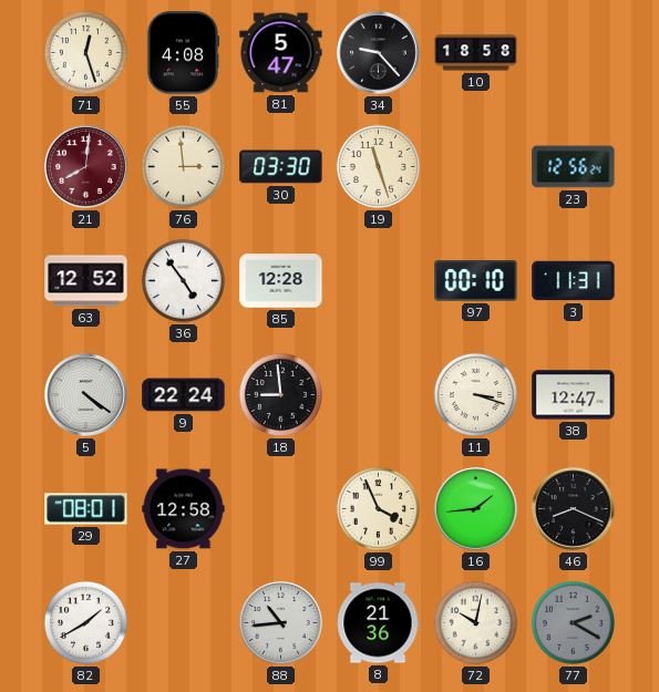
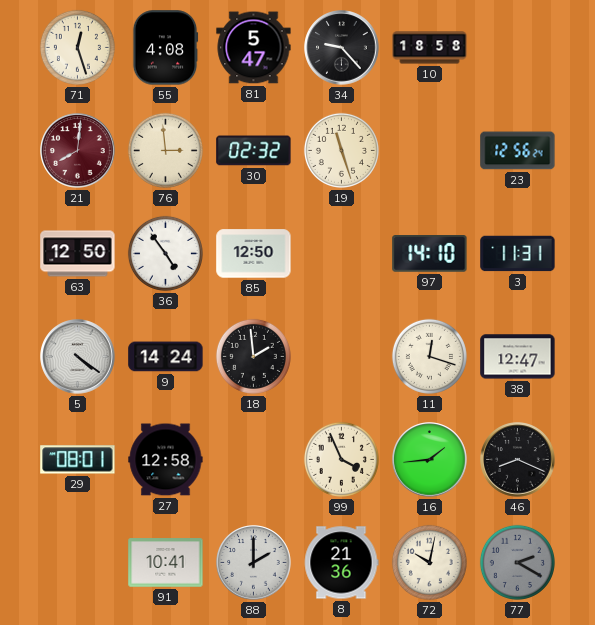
30: 03:30 -> 02:32 (254, 151)
63: 12:52 -> 12:50 (78, 254)
85: 12:28 -> 12:50 (254, 254)
97: 00:10 -> 14:10 (430, 254)
9: 22:24 -> 14:24 (166, 357)
18: 8:59 -> 1:59 (253, 356)
11: 3:18 -> 12:18 (429, 356)
82: 1:40 -> none (85, 622)
91: none -> 10:41 (166, 563)
88: 10:44 -> 2:00 (254, 563)
